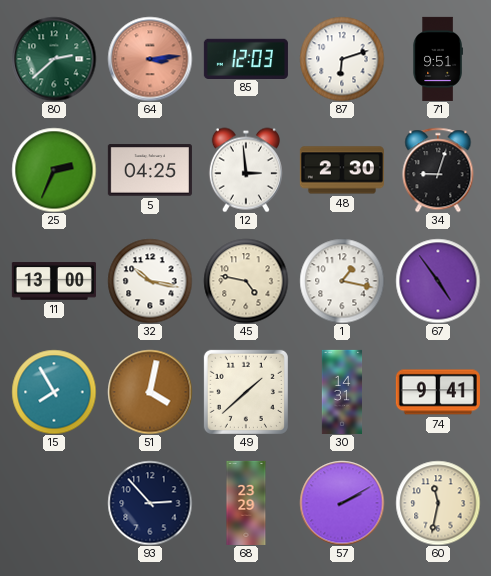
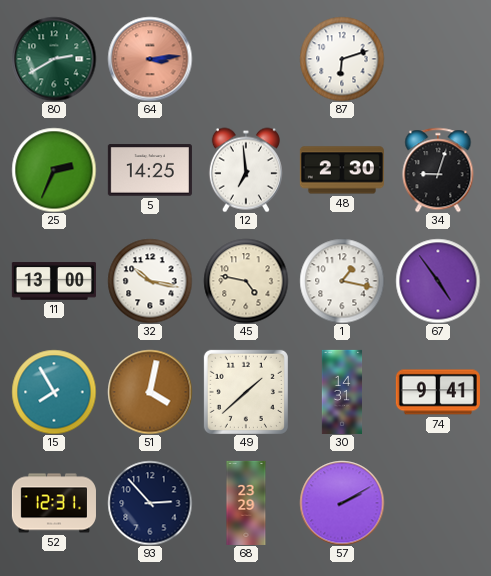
80: 2:38 -> 2:40 (54, 59)
85: 12:03 -> none (246, 58)
71: 9:51 -> none (438, 59)
5: 04:25 -> 14:25 (150, 170)
12: 2:59 -> 6:59 (246, 170)
52: none -> 12:31 (54, 503)
60: 11:32 -> none (438, 503)
